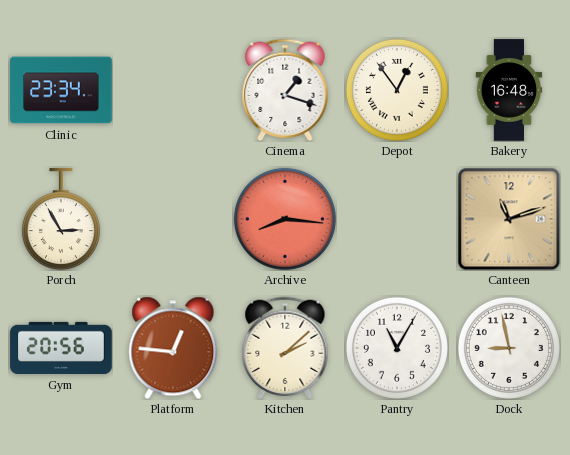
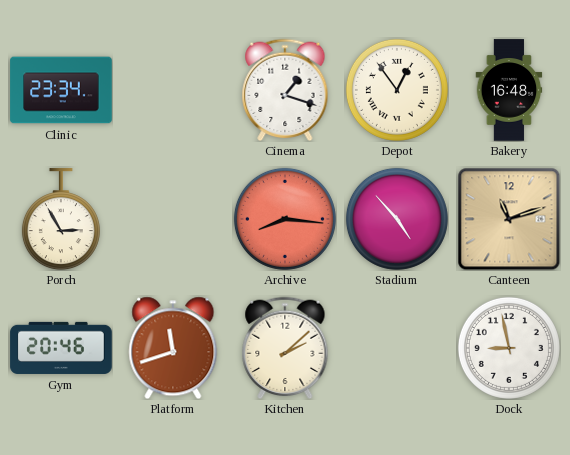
Stadium: none -> 4:53 (397, 219)
Gym: 20:56 -> 20:46 (61, 348)
Platform: 12:46 -> 11:42 (173, 348)
Pantry: 11:05 -> none (397, 348)
